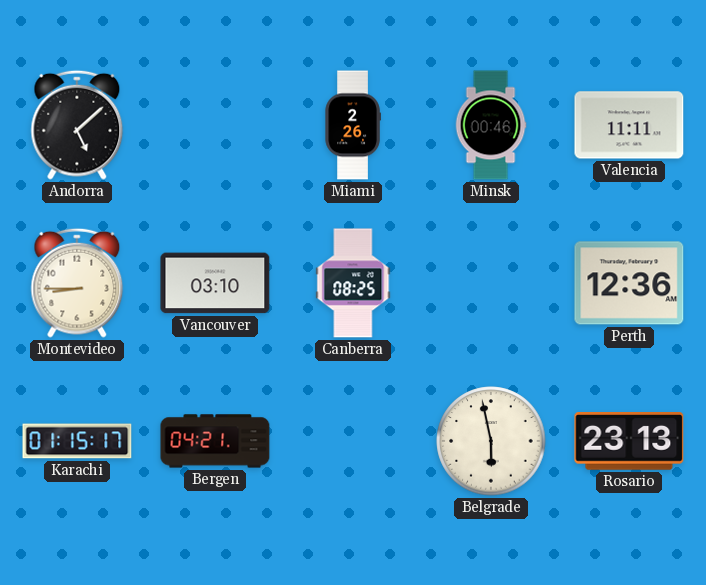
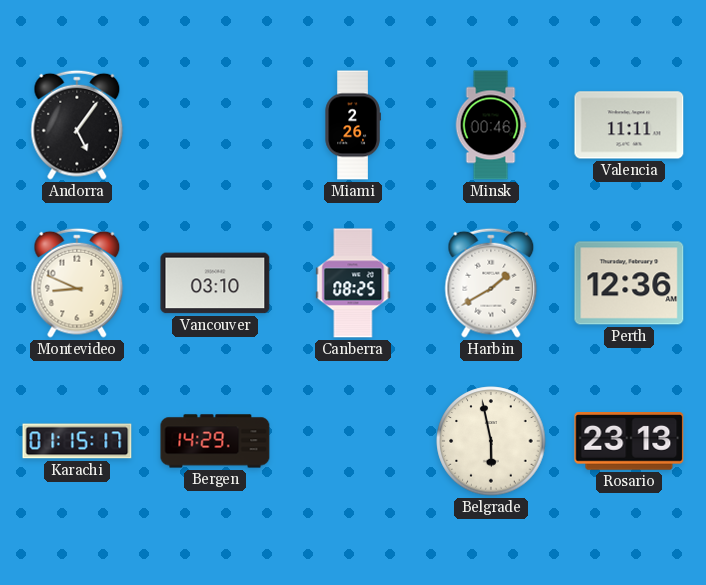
Andorra: 5:08 -> 5:06 (77, 125)
Montevideo: 8:45 -> 8:49 (77, 283)
Harbin: none -> 1:40 (491, 283)
Bergen: 04:21 -> 14:29 (215, 441)
